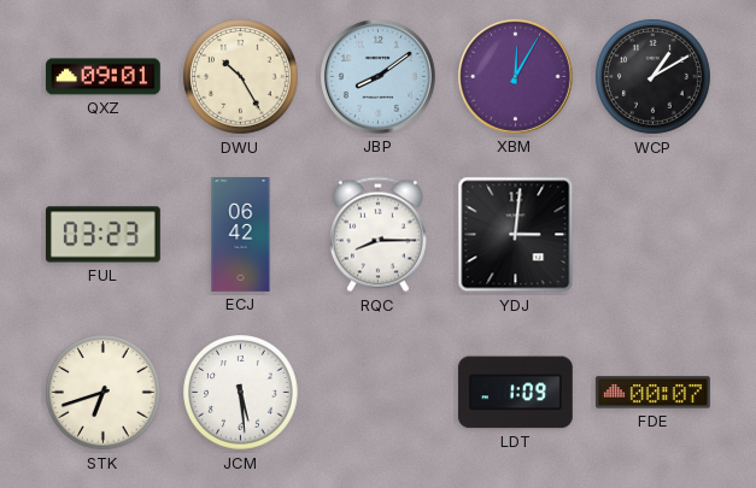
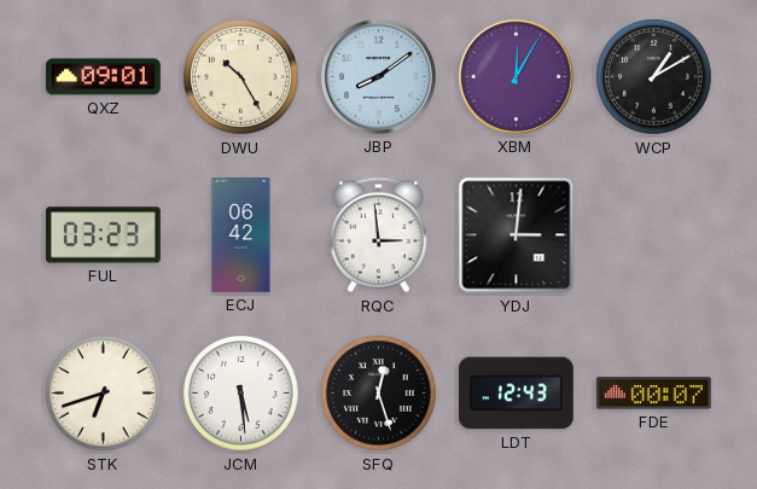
RQC: 8:15 -> 2:59 (378, 235)
SFQ: none -> 12:27 (379, 394)
LDT: 1:09 -> 12:43 (516, 394)
